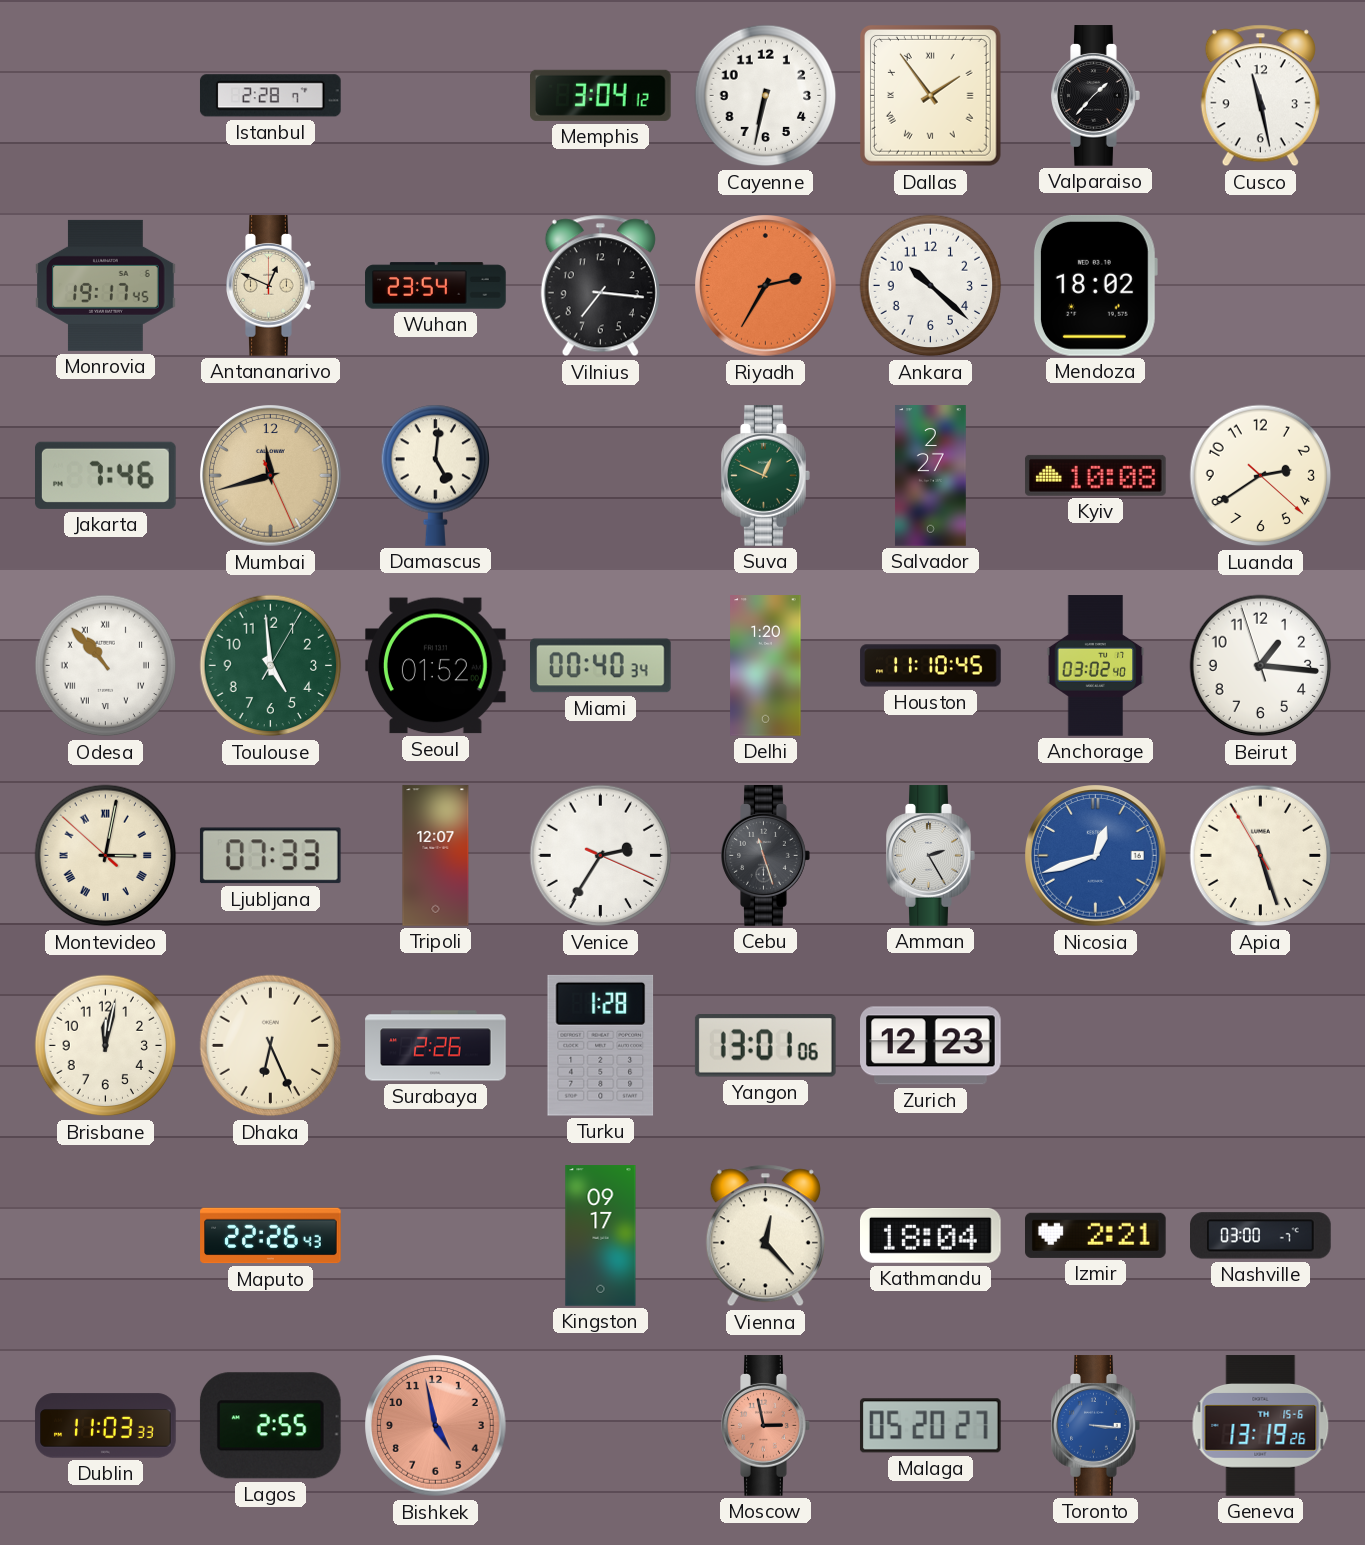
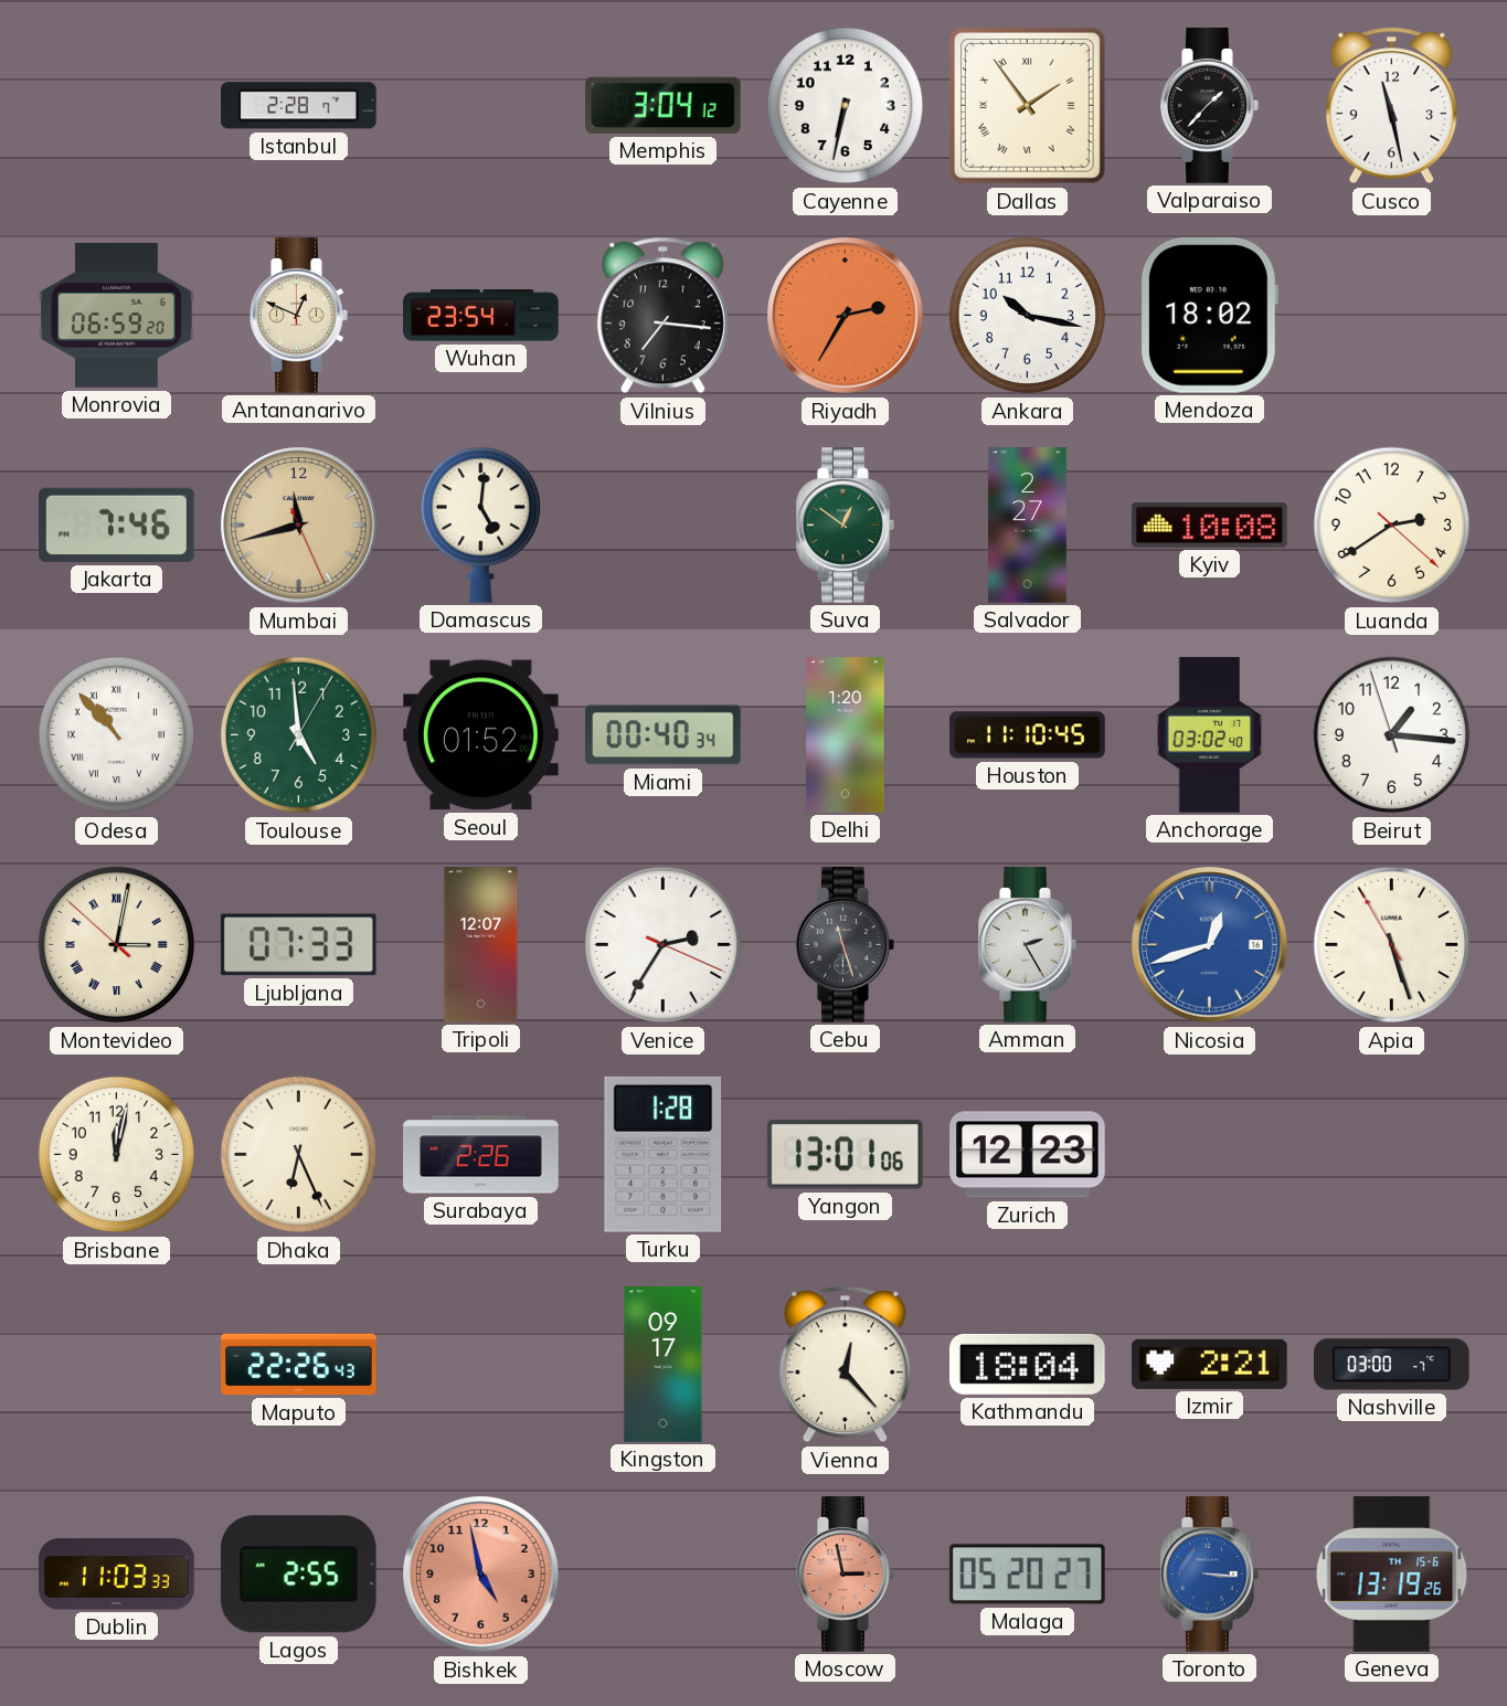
Monrovia: 19:17 -> 06:59 (117, 315)
Ankara: 10:22 -> 10:17 (1028, 316)
Suva: 12:49 -> 12:51 (846, 526)
